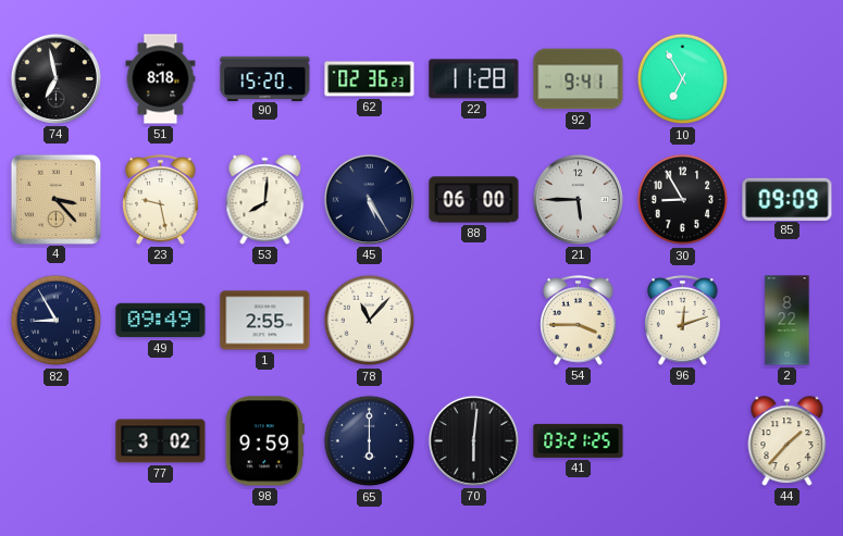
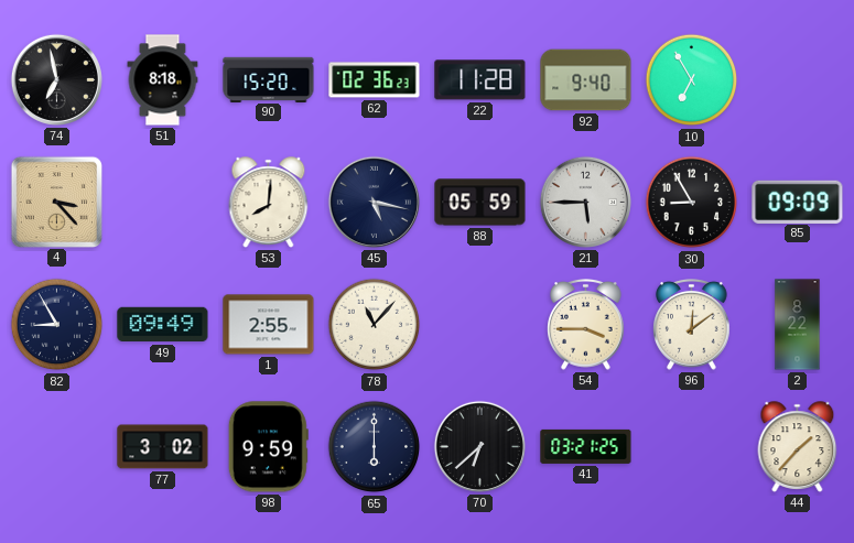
92: 9:41 -> 9:40 (586, 80)
23: 9:28 -> none (161, 200)
45: 5:25 -> 5:17 (374, 202)
88: 06:00 -> 05:59 (480, 203)
96: 12:12 -> 12:09 (692, 325)
70: 6:01 -> 6:38 (479, 446)
